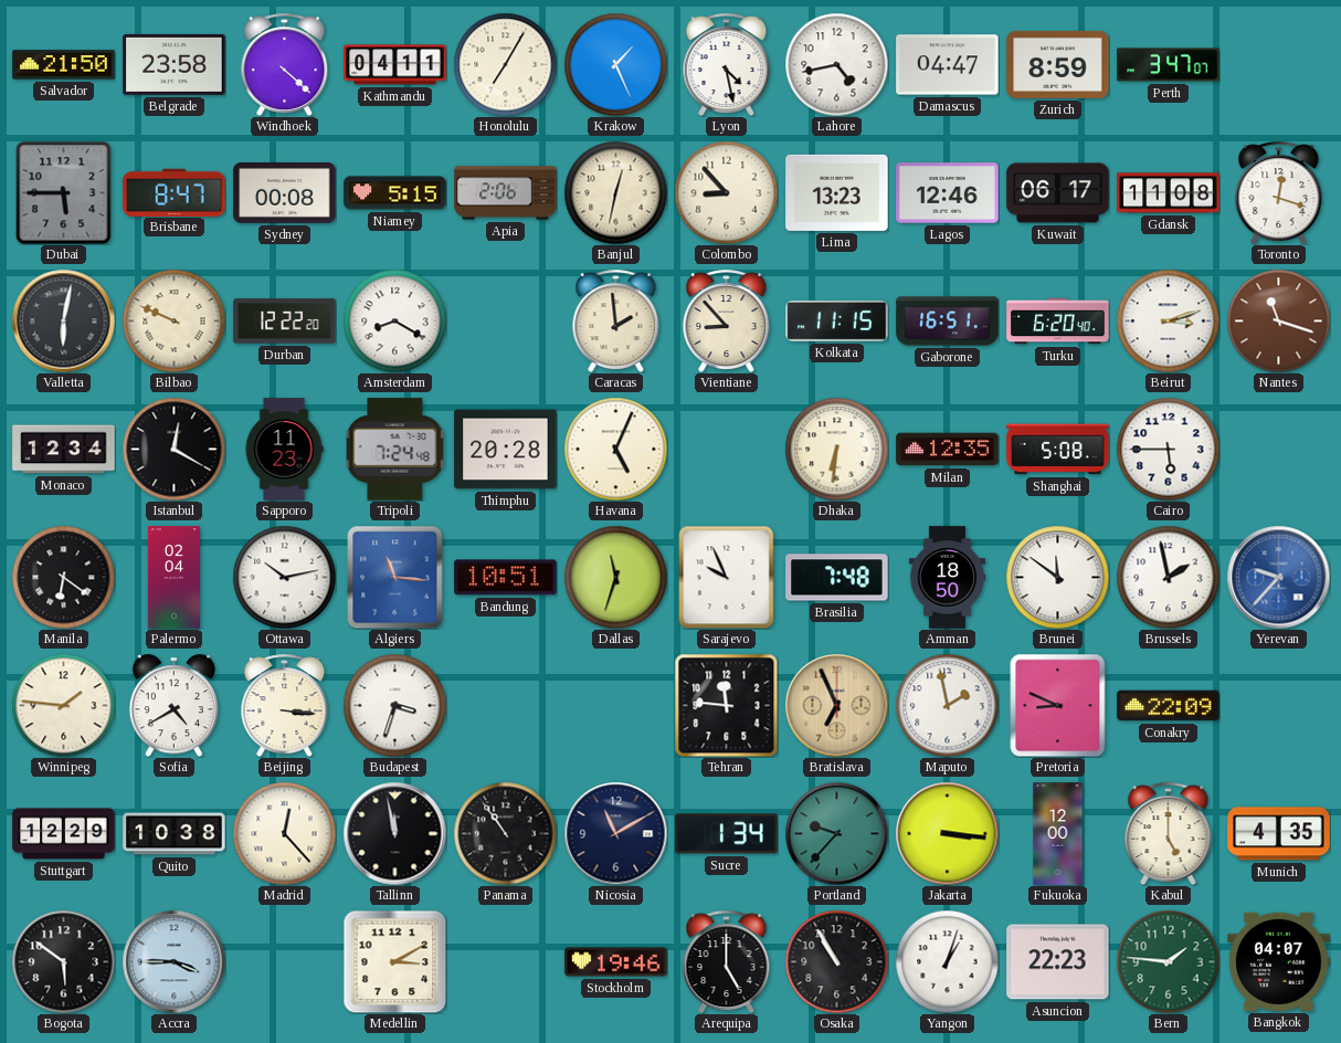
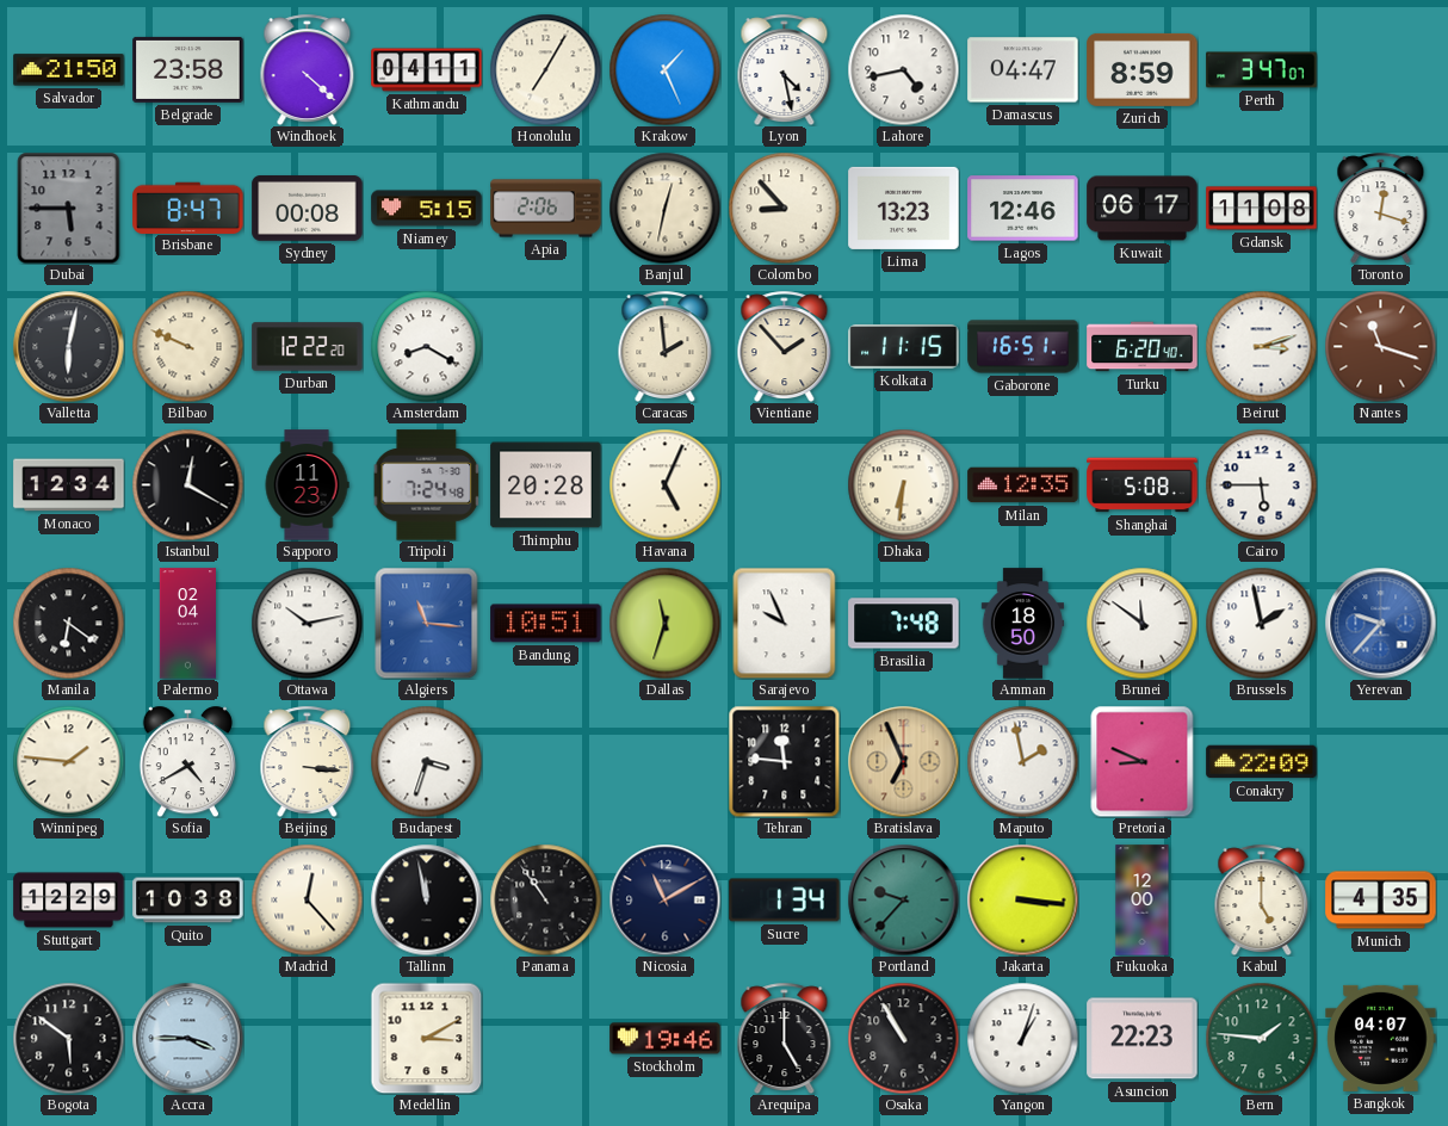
Vientiane: 8:53 -> 1:53 (785, 346)
